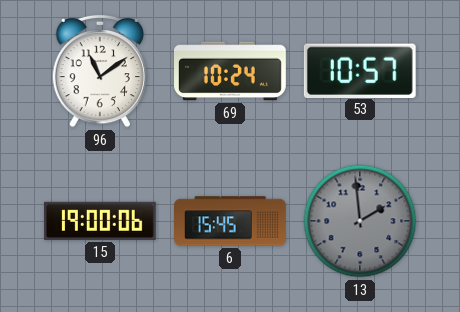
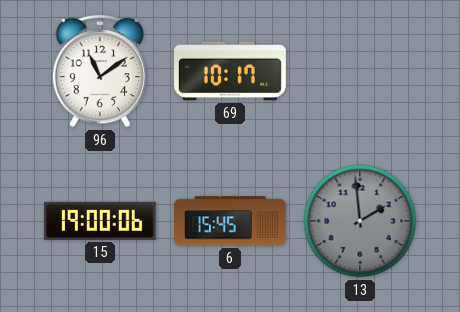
69: 10:24 -> 10:17 (231, 71)
53: 10:57 -> none (360, 70)
